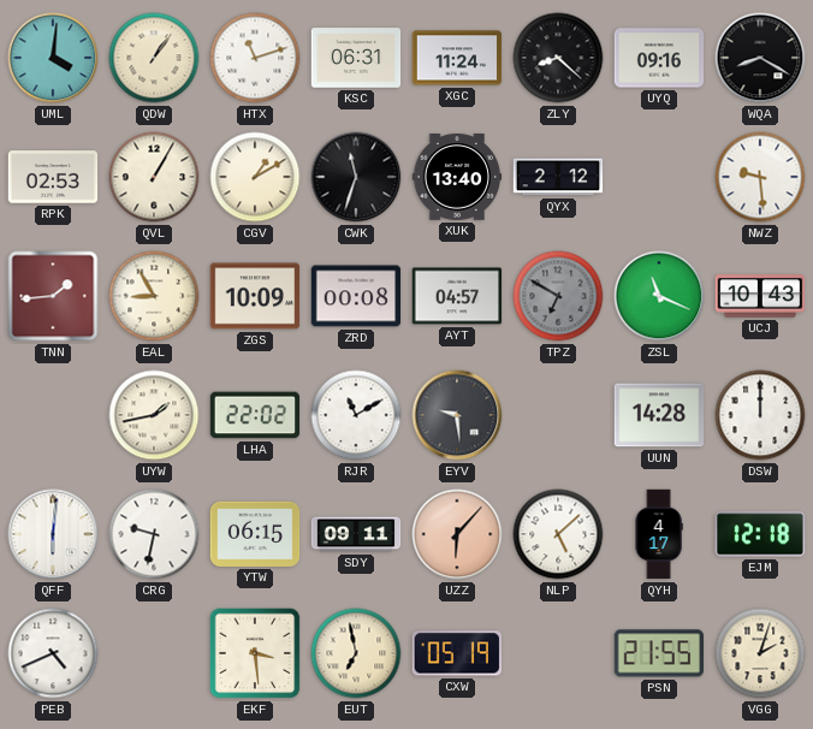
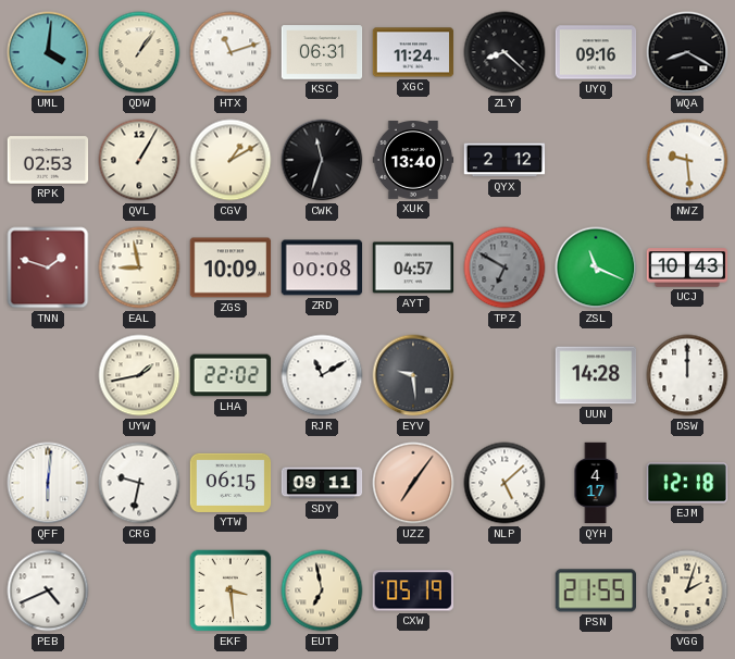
TNN: 1:44 -> 1:48 (48, 268)
EAL: 8:55 -> 8:58 (139, 268)
UZZ: 6:07 -> 7:06 (413, 483)
